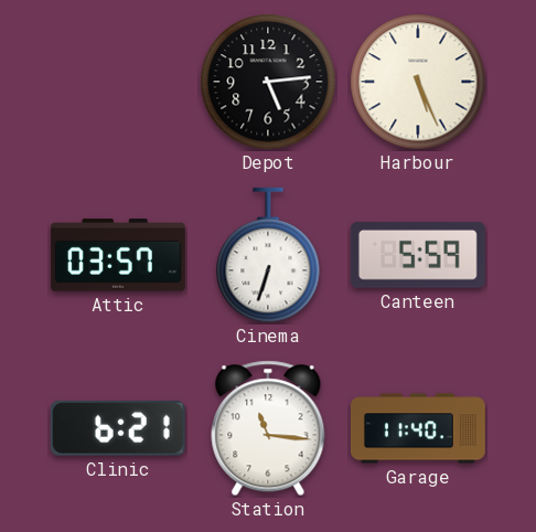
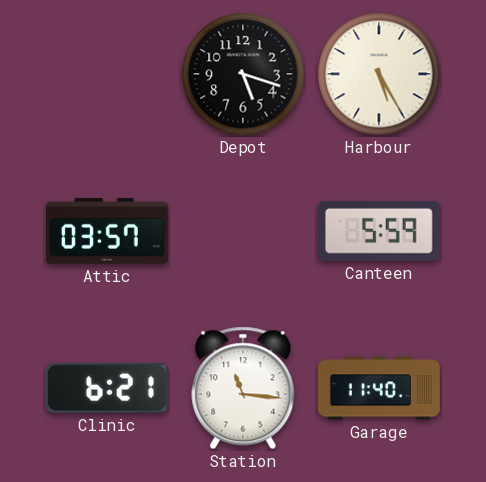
Depot: 5:14 -> 5:18 (243, 74)
Harbour: 5:26 -> 5:25 (379, 74)
Cinema: 6:33 -> none (268, 255)
